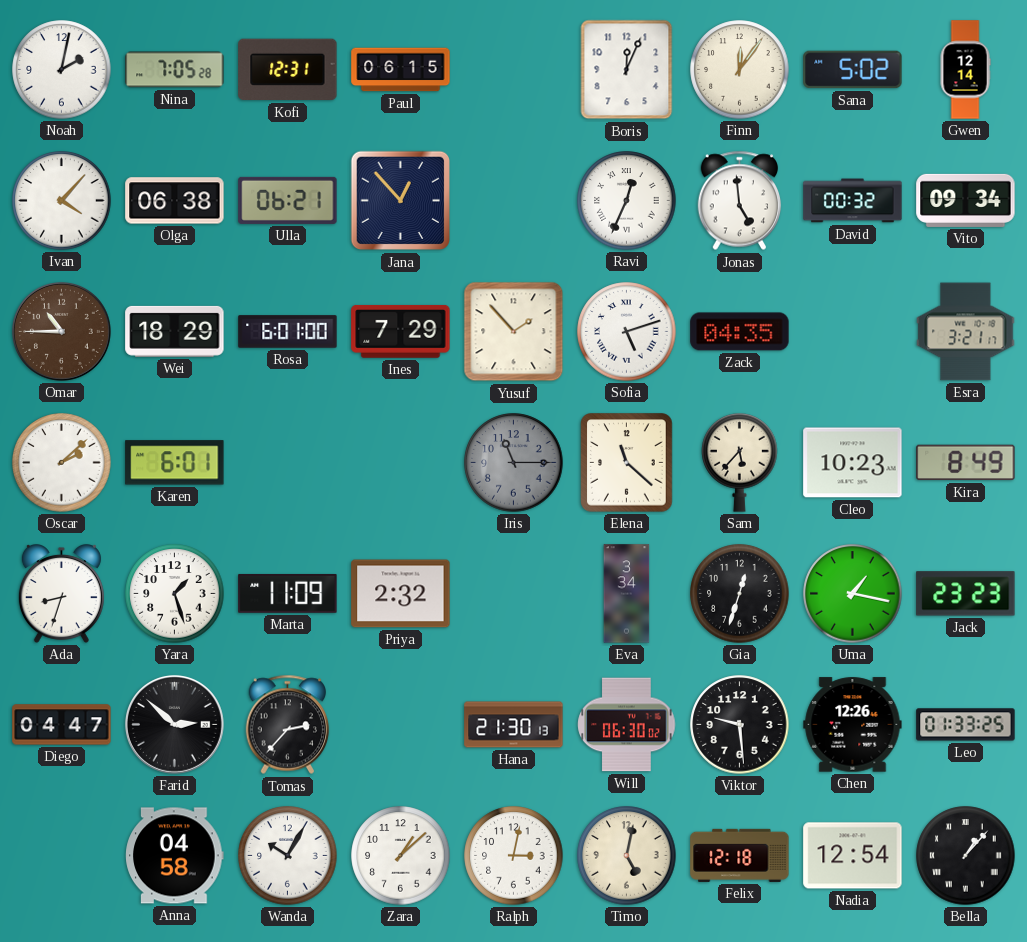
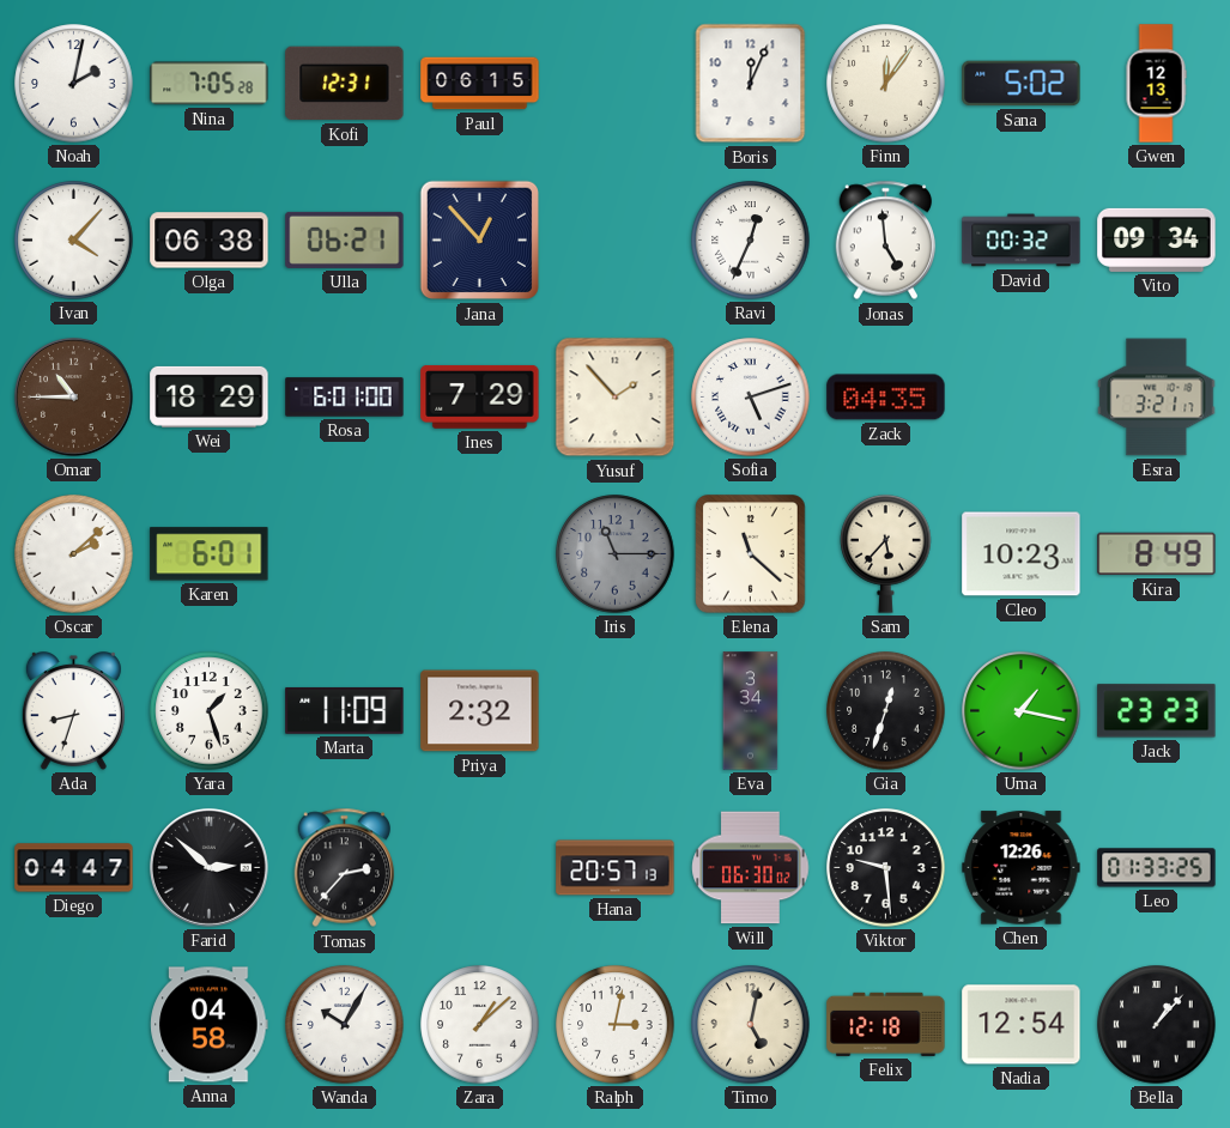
Gwen: 12:14 -> 12:13 (1156, 84)
Hana: 21:30 -> 20:57 (616, 868)
